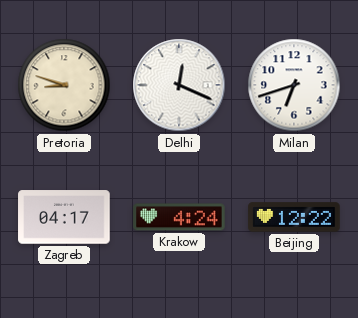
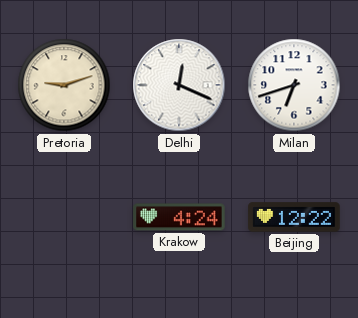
Pretoria: 8:48 -> 9:12 (64, 85)
Zagreb: 04:17 -> none (64, 217)
